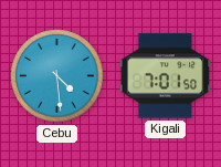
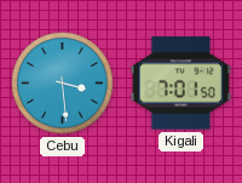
Cebu: 4:29 -> 3:29 (63, 84)
